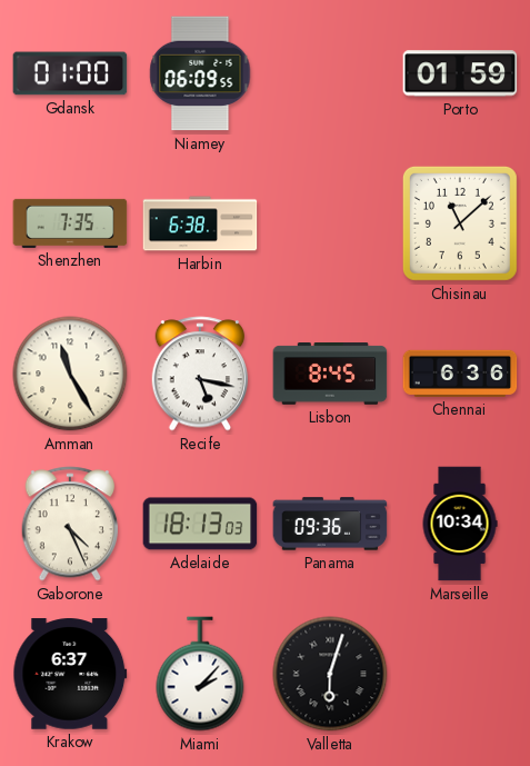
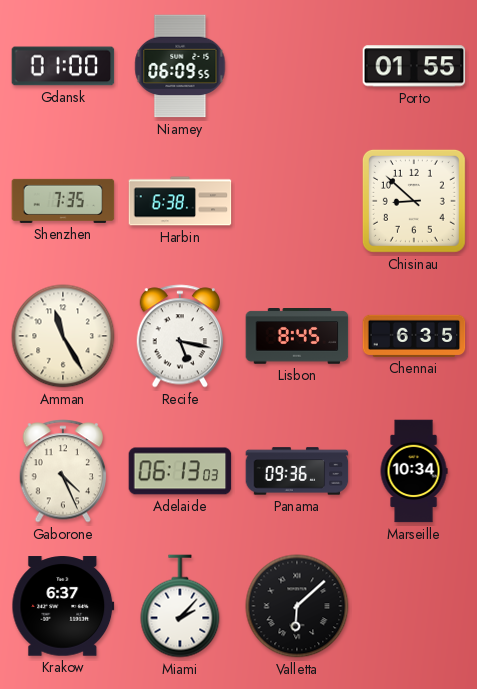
Porto: 01:59 -> 01:55 (414, 66)
Chisinau: 11:08 -> 8:52 (414, 201)
Chennai: 6:36 -> 6:35 (414, 336)
Adelaide: 18:13 -> 06:13 (180, 471)
Valletta: 6:03 -> 6:08 (297, 606)
